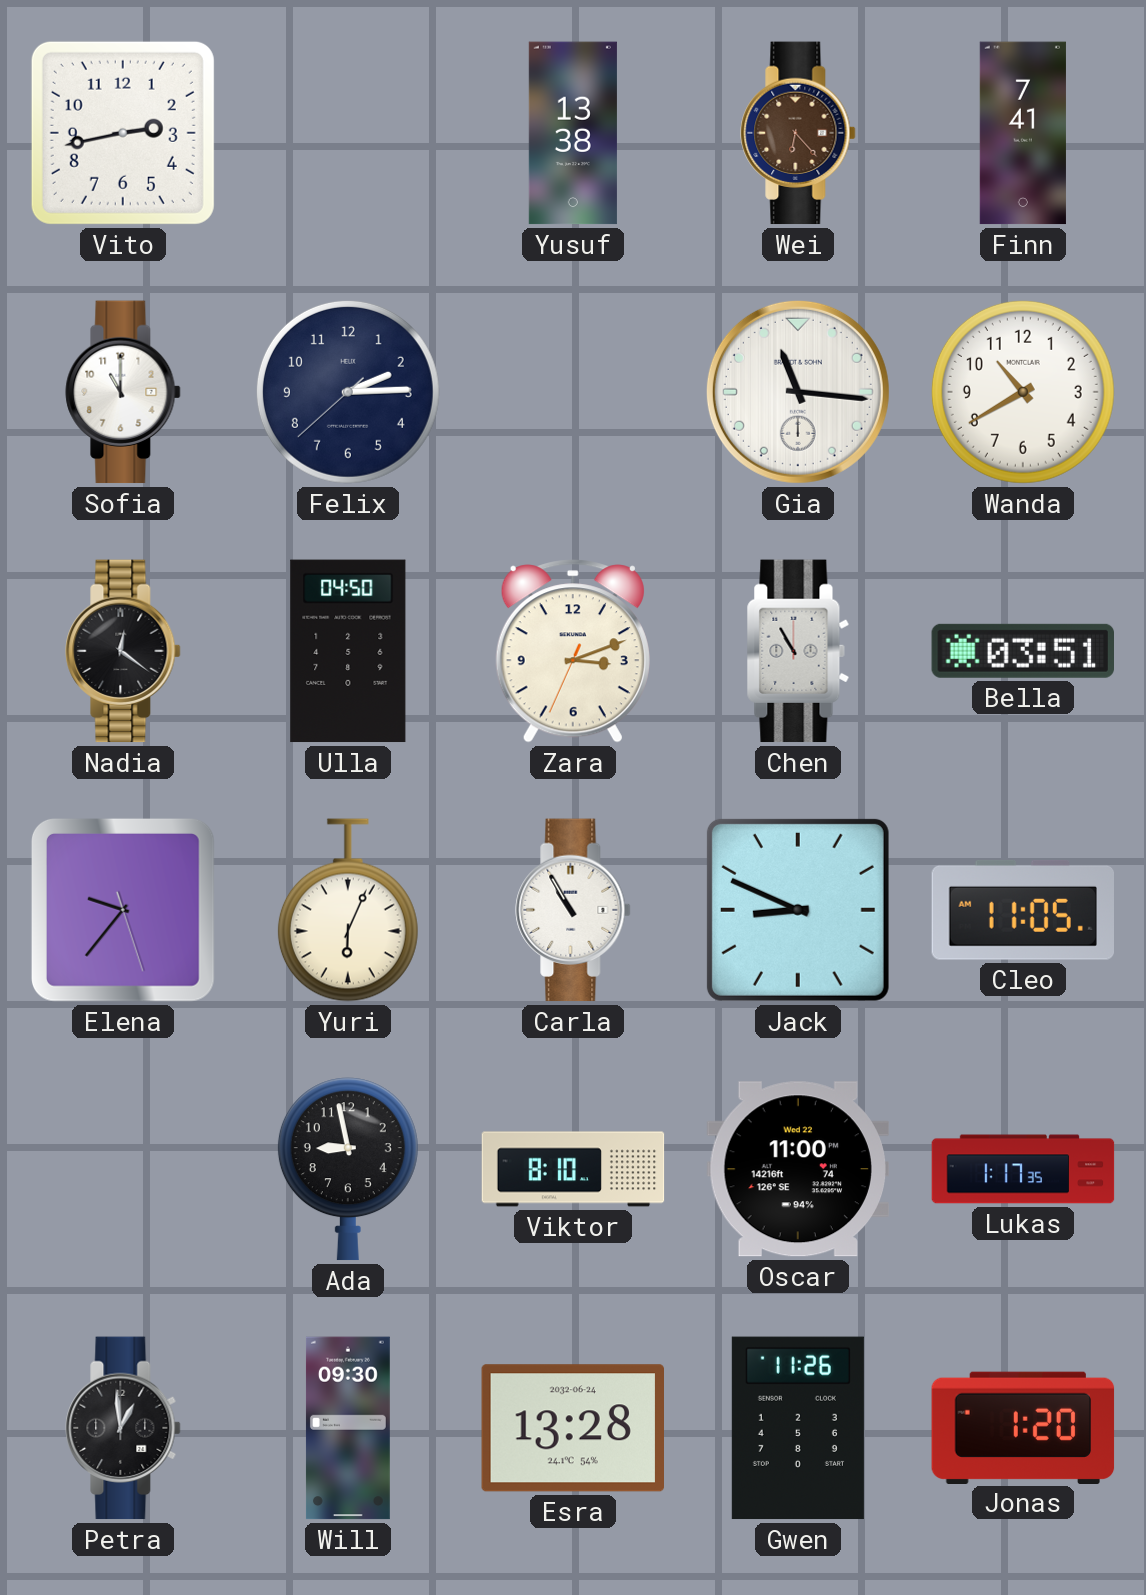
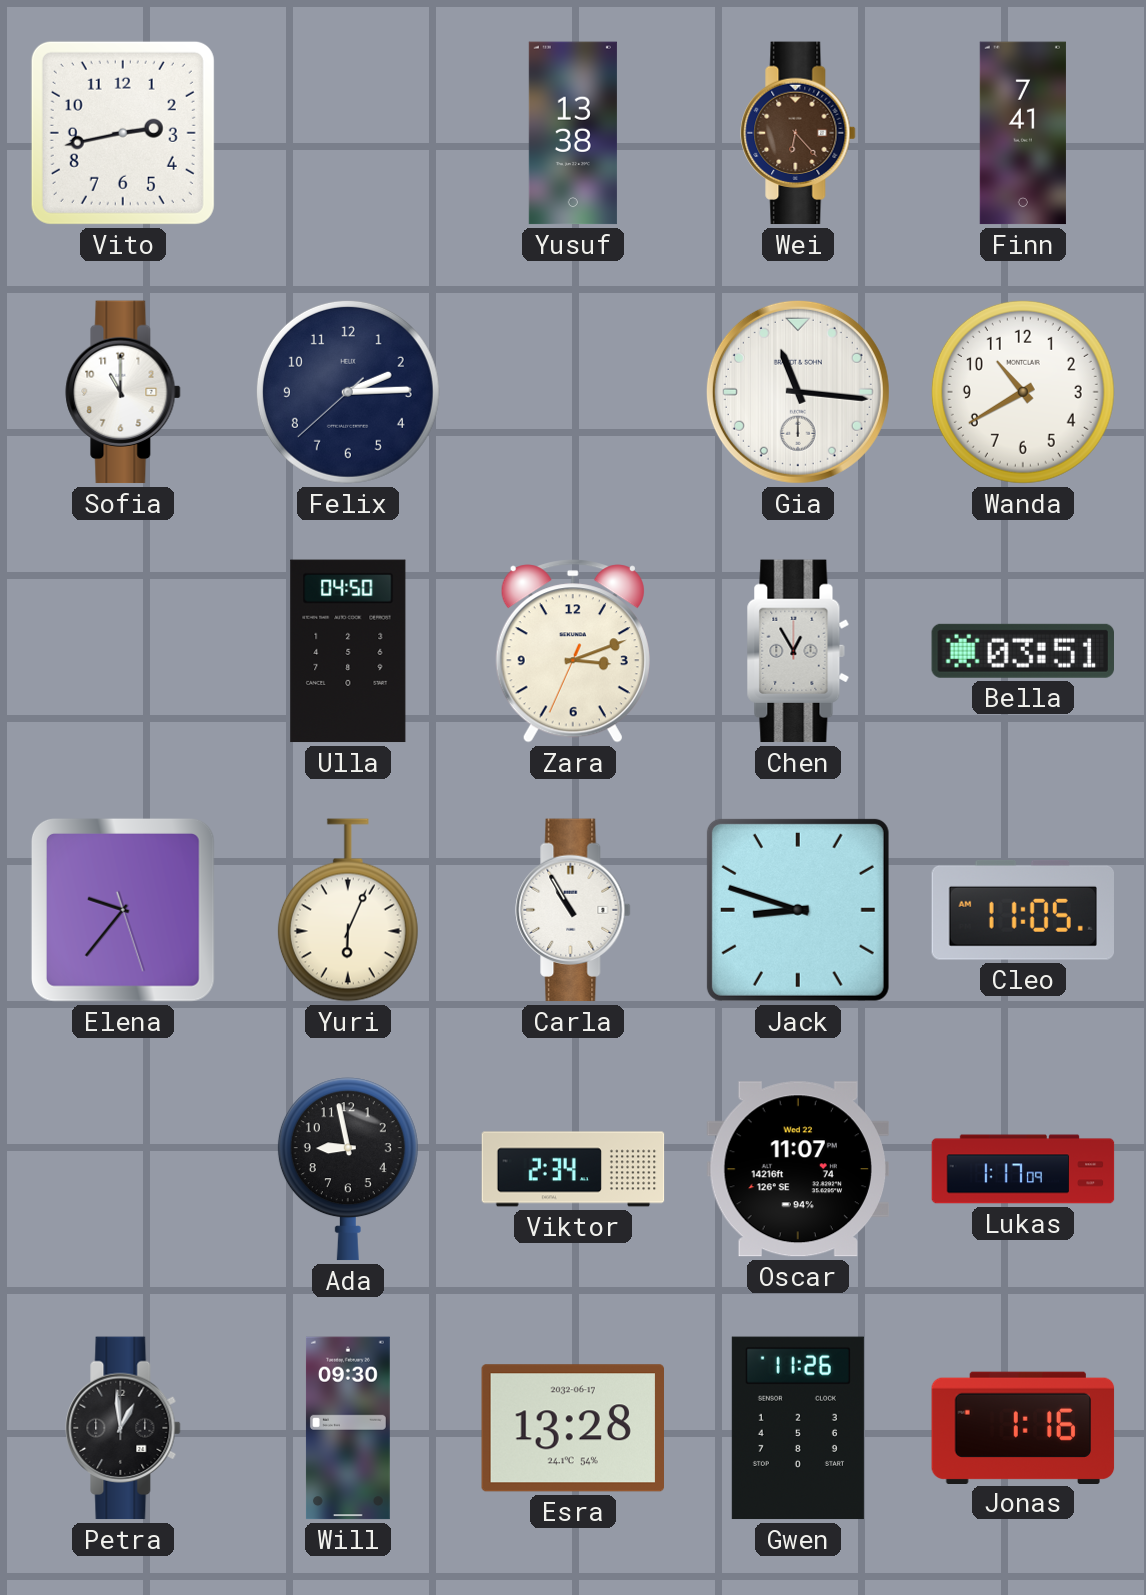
Nadia: 12:21 -> none (123, 651)
Chen: 10:55 -> 12:55 (798, 651)
Jack: 8:49 -> 8:48 (798, 910)
Viktor: 8:10 -> 2:34 (573, 1169)
Oscar: 11:00 -> 11:07 (797, 1169)
Lukas: 1:17:35 -> 1:17:09 (1023, 1169)
Esra date: 2032-06-24 -> 2032-06-17 (572, 1428)
Jonas: 1:20 -> 1:16 (1023, 1427)
